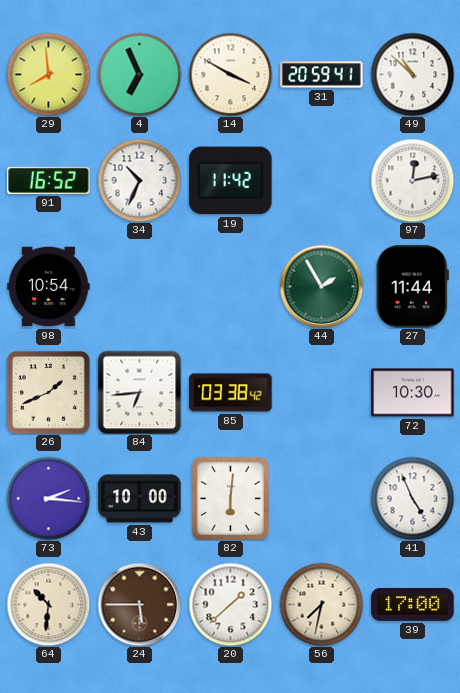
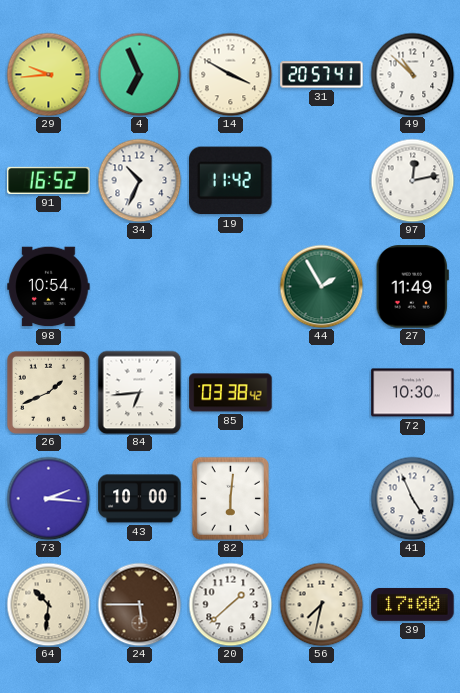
29: 7:59 -> 9:44 (48, 74)
31: 20:59 -> 20:57 (322, 75)
27: 11:44 -> 11:49 (412, 287)
